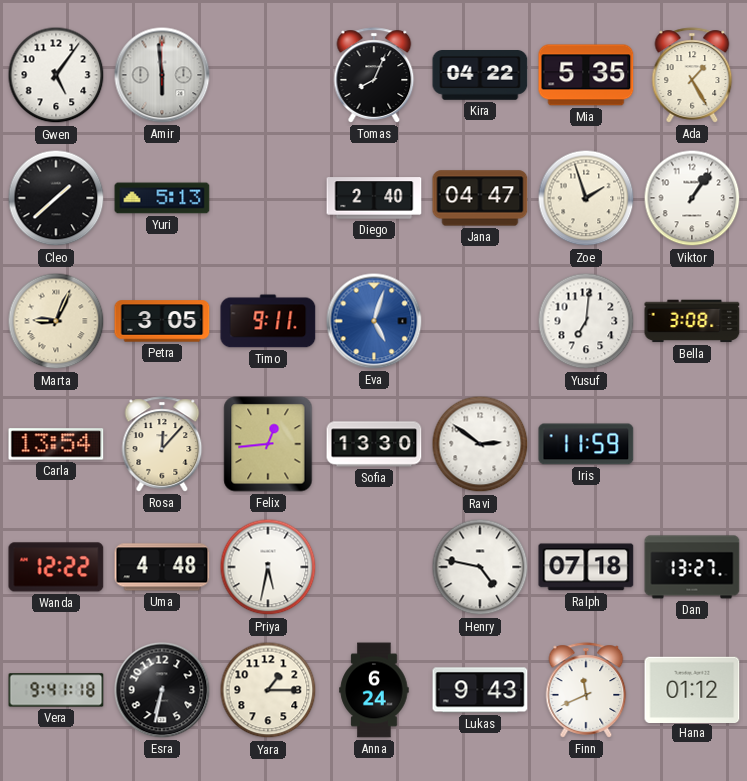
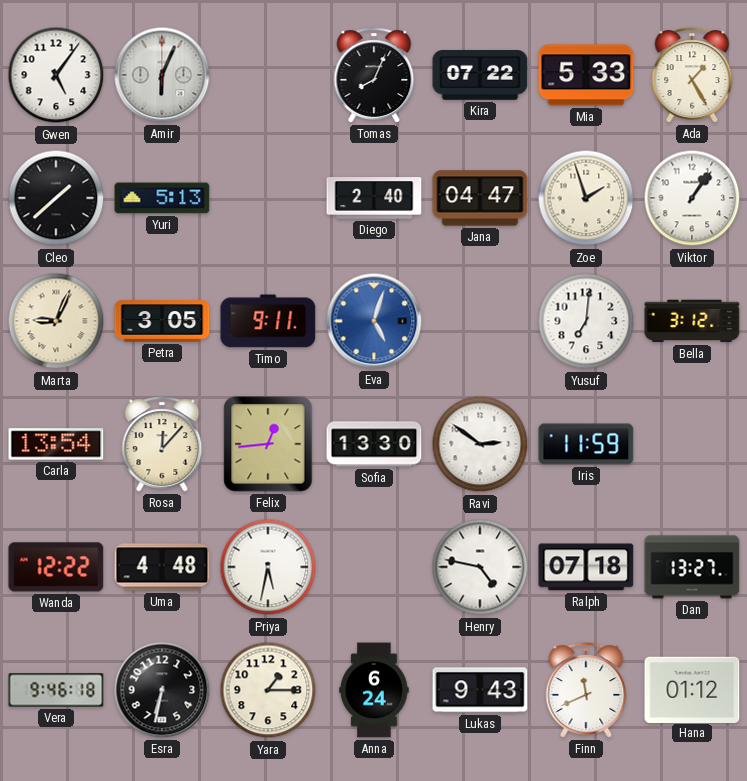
Amir: 5:59 -> 6:04 (162, 75)
Kira: 04:22 -> 07:22 (480, 76)
Mia: 5:35 -> 5:33 (586, 75)
Bella: 3:08 -> 3:12 (692, 321)
Vera: 9:41 -> 9:46 (56, 690)
